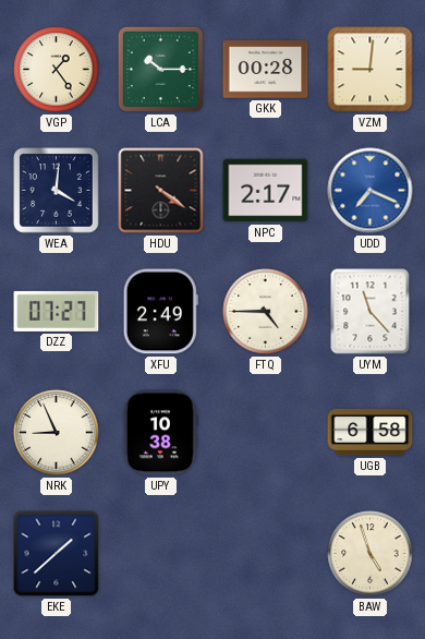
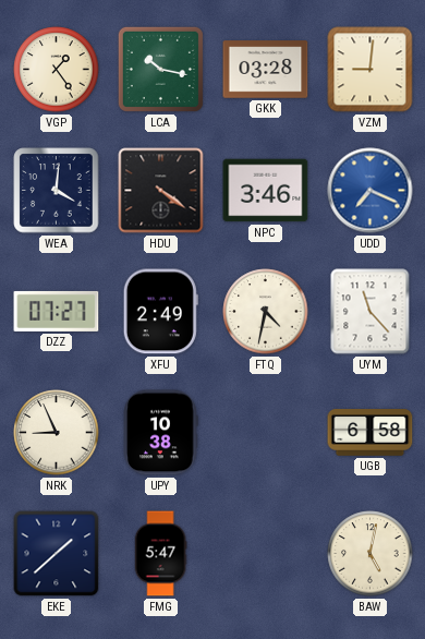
LCA: 10:15 -> 10:17 (160, 69)
GKK: 00:28 -> 03:28 (266, 70)
NPC: 2:17 -> 3:46 (266, 191)
FTQ: 4:45 -> 4:32 (266, 312)
FMG: none -> 5:47 (160, 554)
BAW: 4:57 -> 5:02 (371, 554)
